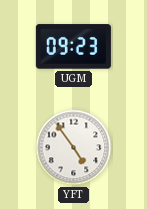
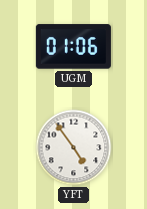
UGM: 09:23 -> 01:06 (73, 47)
